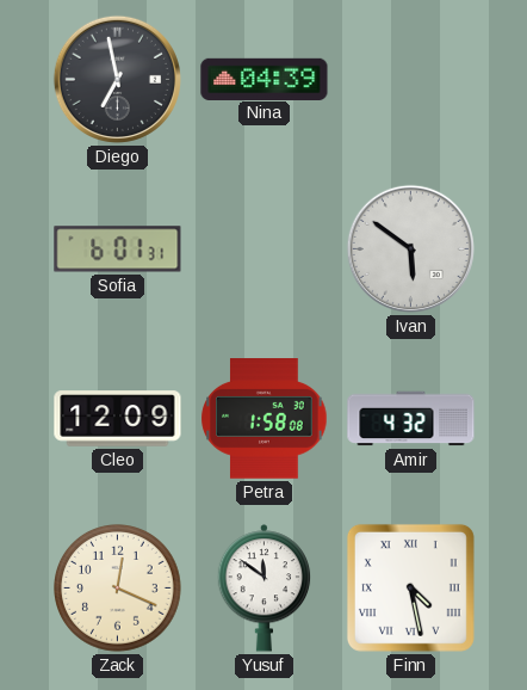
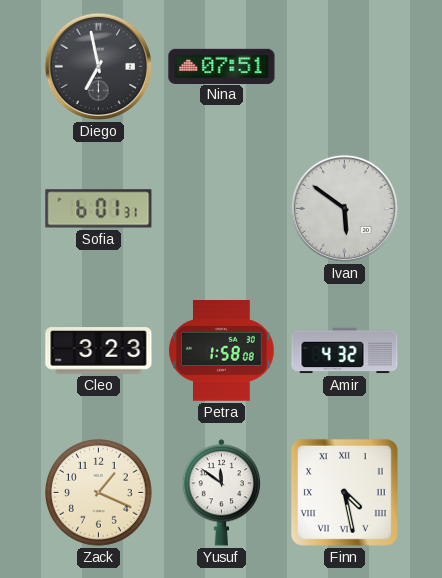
Nina: 04:39 -> 07:51 (222, 66)
Cleo: 12:09 -> 3:23 (99, 351)
Zack: 12:19 -> 1:19 (99, 493)
